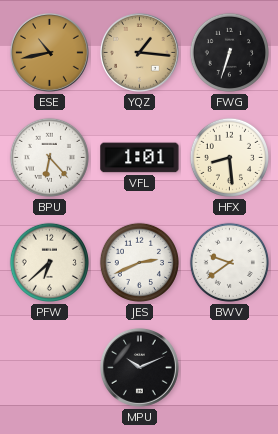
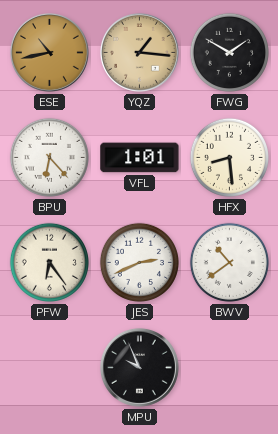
FWG: 6:33 -> 1:50 (229, 52)
PFW: 6:38 -> 6:24 (49, 262)
BWV: 9:39 -> 10:39 (229, 262)
MPU: 10:11 -> 9:56 (139, 367)
